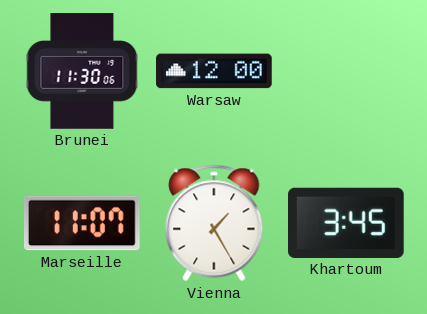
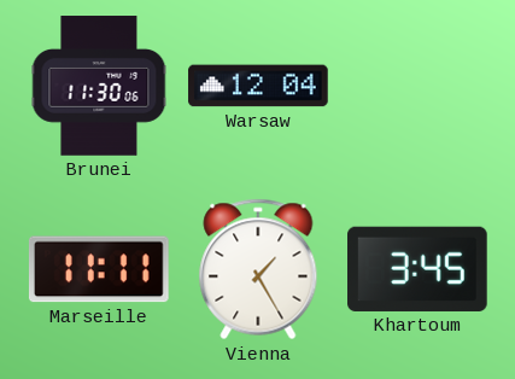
Warsaw: 12:00 -> 12:04 (258, 86)
Marseille: 11:07 -> 11:11 (99, 269)
